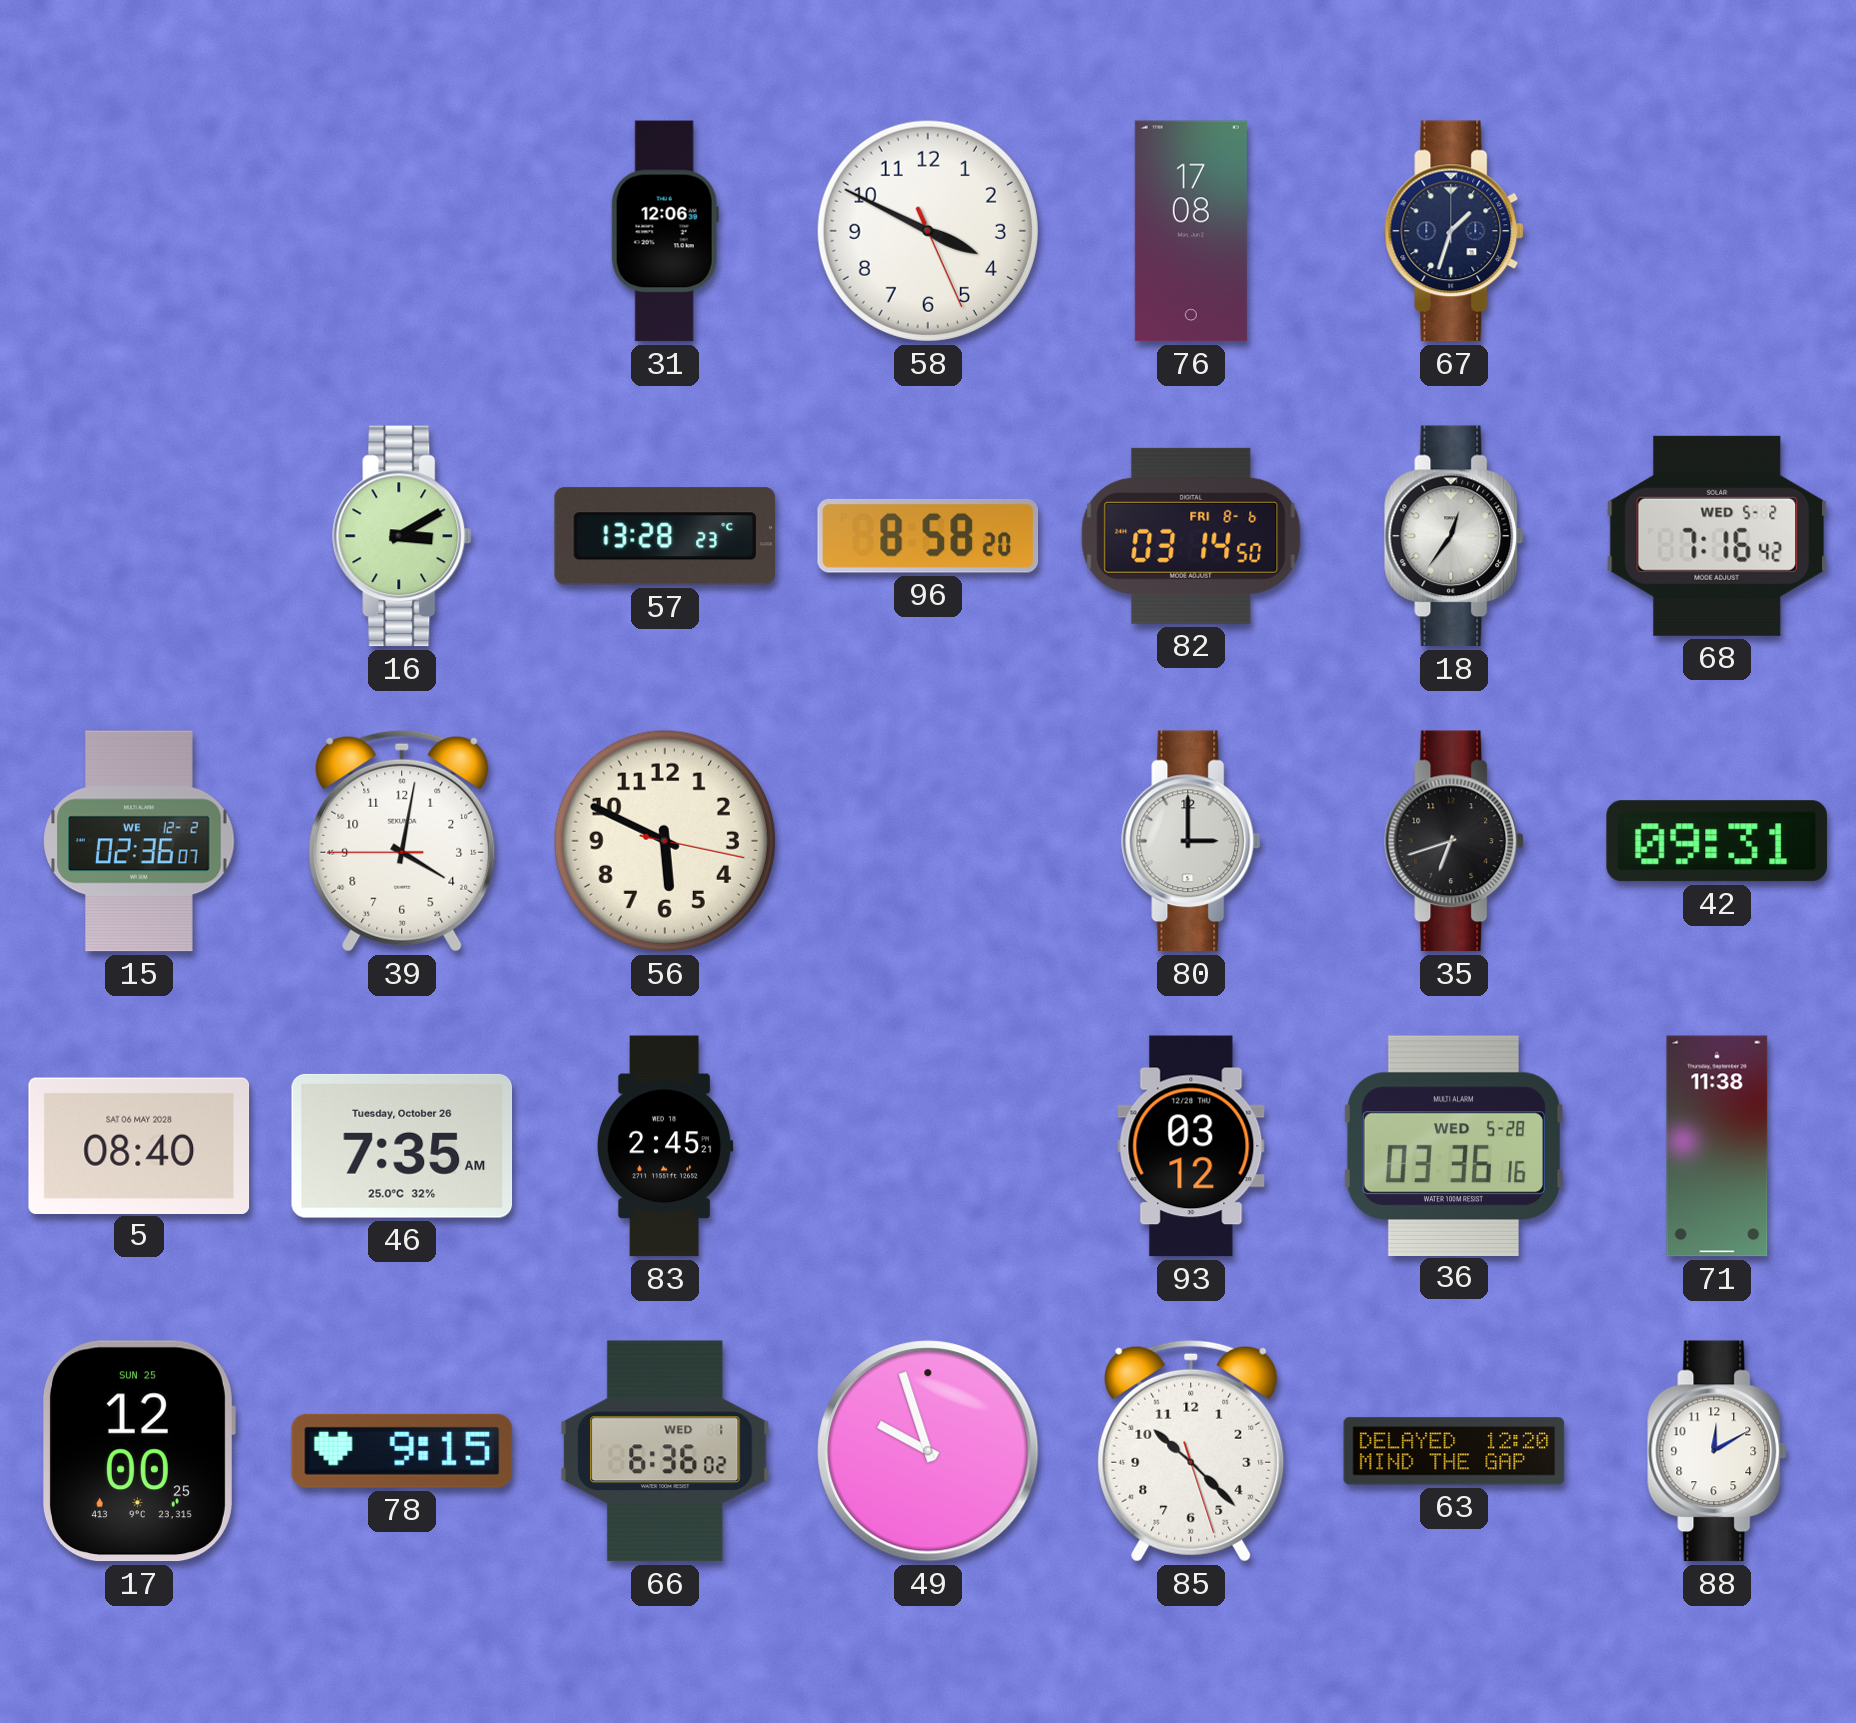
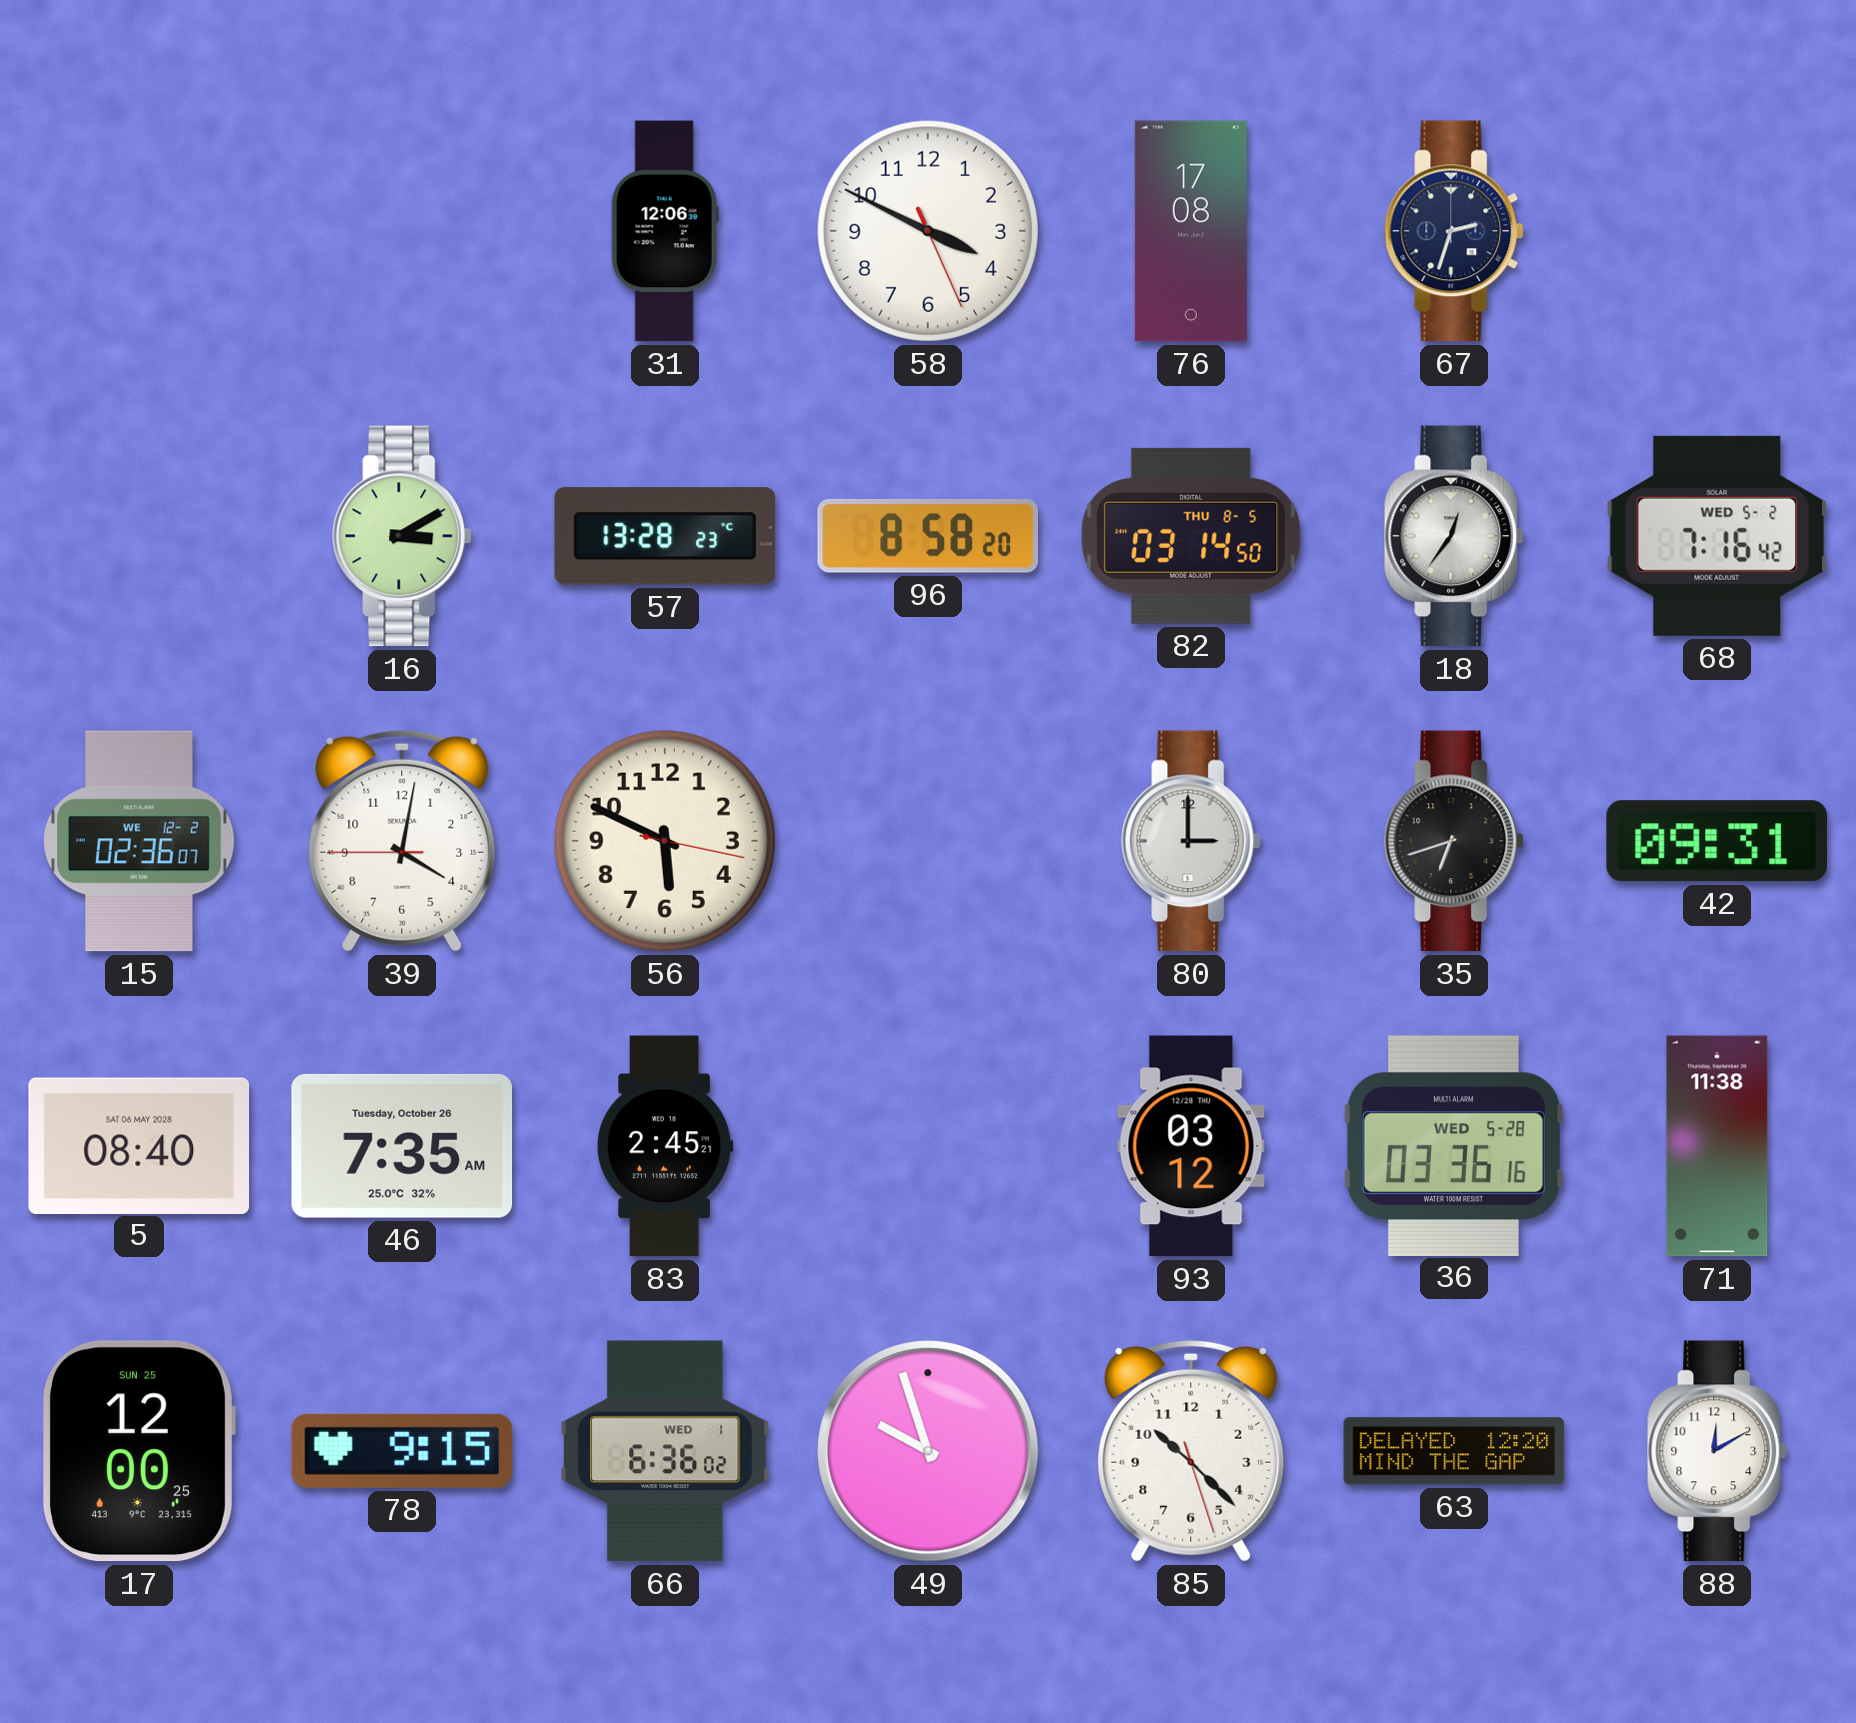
67: 1:33 -> 2:33 (1455, 231)
82 date: FRI 8-6 -> THU 8-5 (1191, 536)
